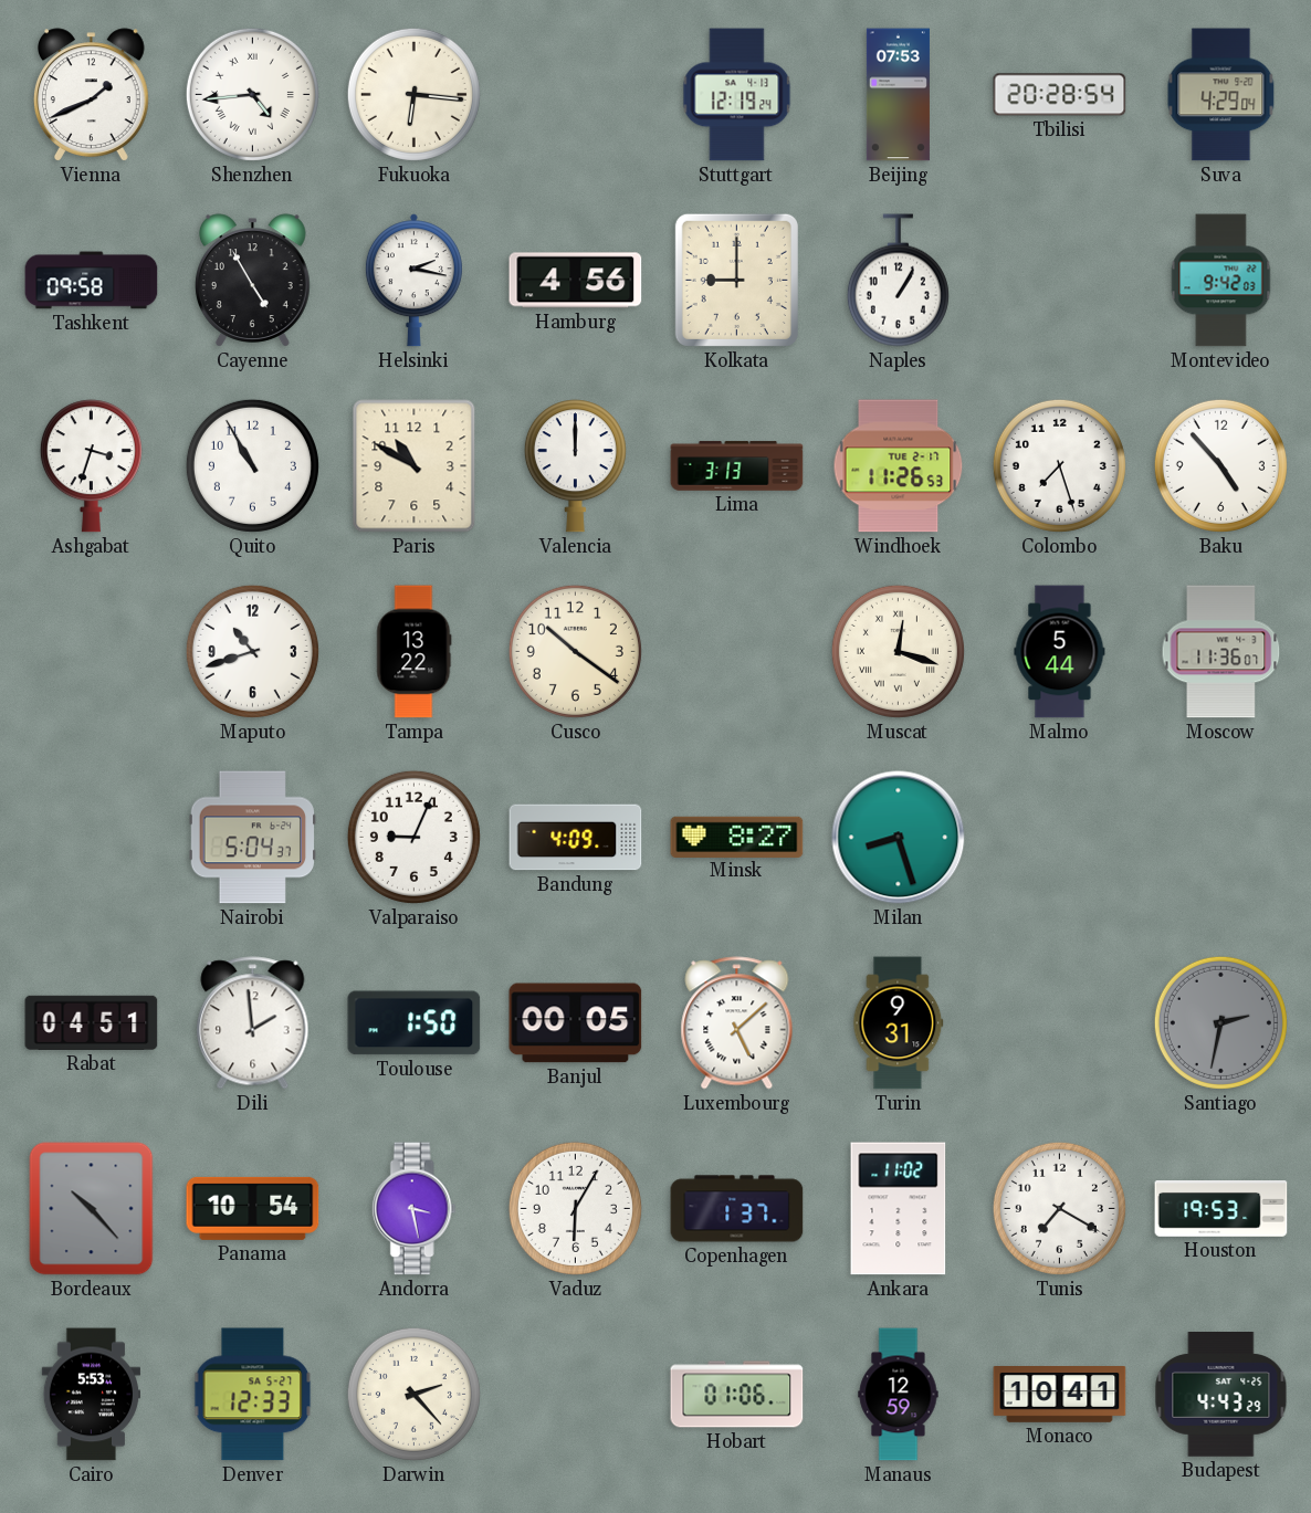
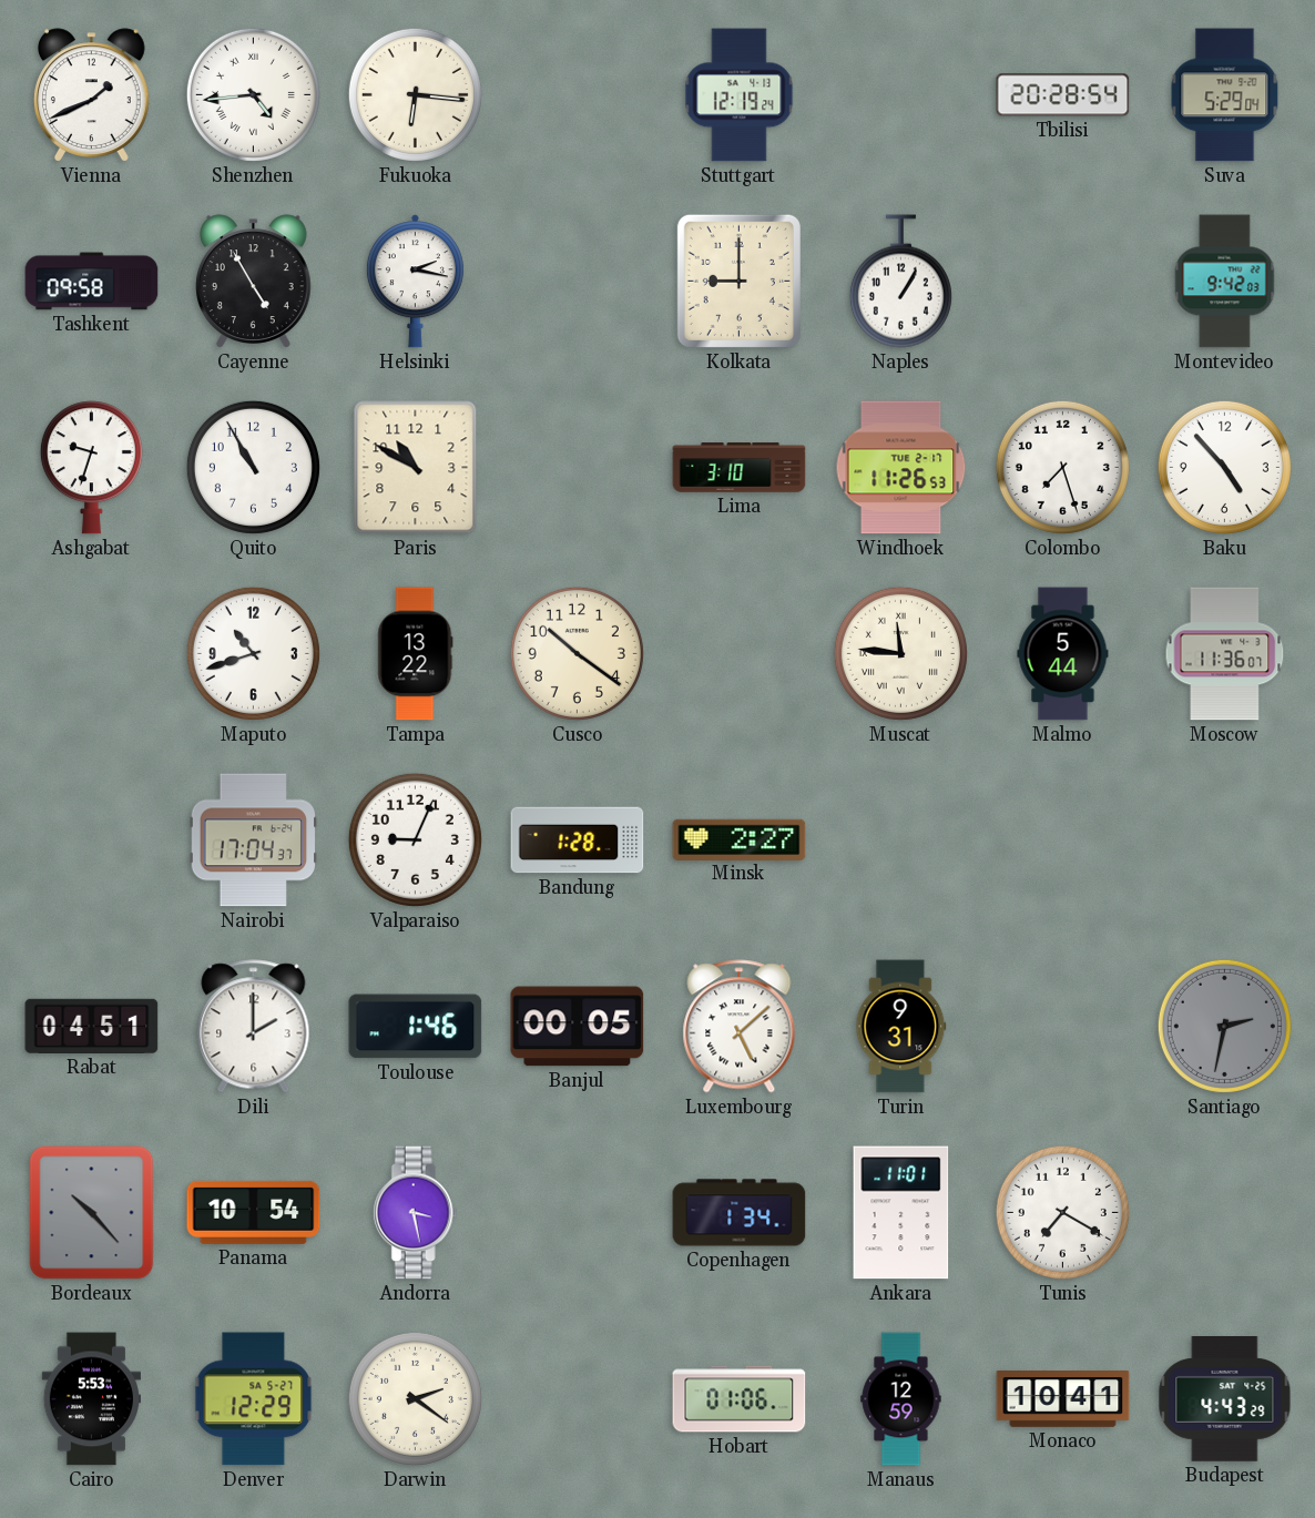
Beijing: 07:53 -> none (898, 95)
Suva: 4:29 -> 5:29 (1225, 95)
Hamburg: 4:56 -> none (576, 281)
Ashgabat: 3:33 -> 9:33 (91, 468)
Valencia: 12:00 -> none (575, 466)
Lima: 3:13 -> 3:10 (740, 468)
Muscat: 12:18 -> 11:46 (900, 653)
Nairobi: 5:04 -> 17:04 (253, 840)
Bandung: 4:09 -> 1:28 (578, 840)
Minsk: 8:27 -> 2:27 (740, 839)
Milan: 8:27 -> none (899, 838)
Dili: 1:59 -> 2:00 (254, 1027)
Toulouse: 1:50 -> 1:46 (416, 1027)
Vaduz: 6:05 -> none (575, 1208)
Copenhagen: 1:37 -> 1:34 (740, 1213)
Ankara: 11:02 -> 11:01 (901, 1213)
Houston: 19:53 -> none (1221, 1209)
Denver: 12:33 -> 12:29 (254, 1399)
Darwin: 2:23 -> 2:21 (415, 1398)
